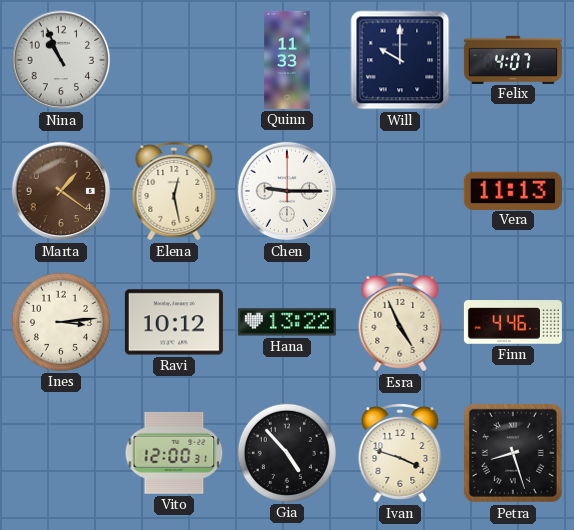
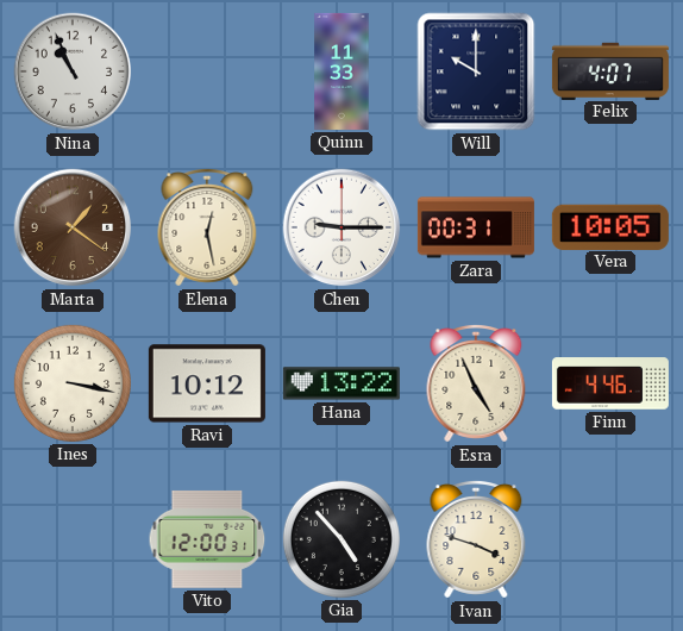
Zara: none -> 00:31 (476, 227)
Vera: 11:13 -> 10:05 (610, 226)
Ines: 3:14 -> 3:17 (73, 383)
Petra: 8:27 -> none (513, 453)
